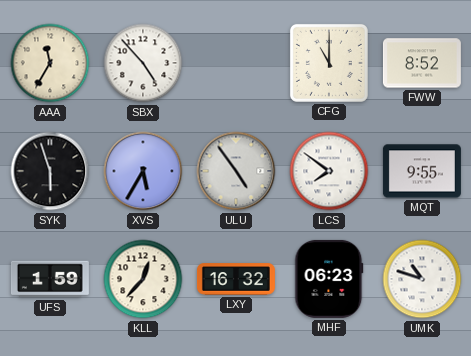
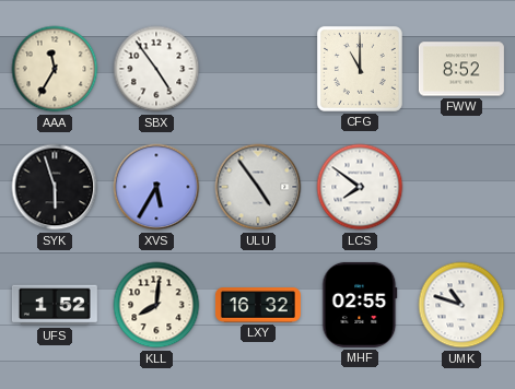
SBX: 4:53 -> 4:54 (156, 69)
MQT: 9:55 -> none (422, 171)
UFS: 1:59 -> 1:52 (55, 305)
KLL: 12:37 -> 8:01 (156, 305)
MHF: 06:23 -> 02:55 (360, 305)
